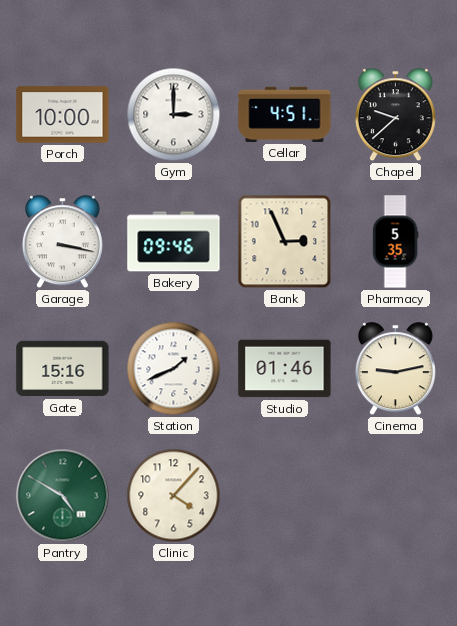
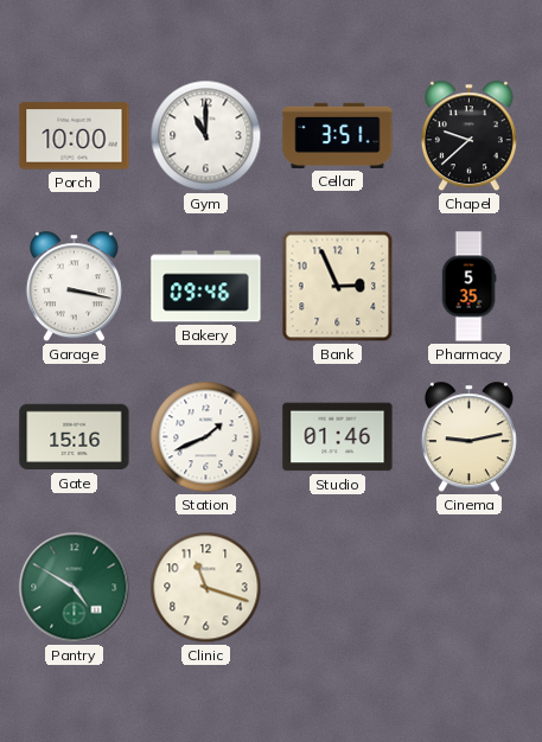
Gym: 3:00 -> 11:00 (206, 136)
Cellar: 4:51 -> 3:51 (338, 135)
Clinic: 4:07 -> 11:18 (206, 588)
